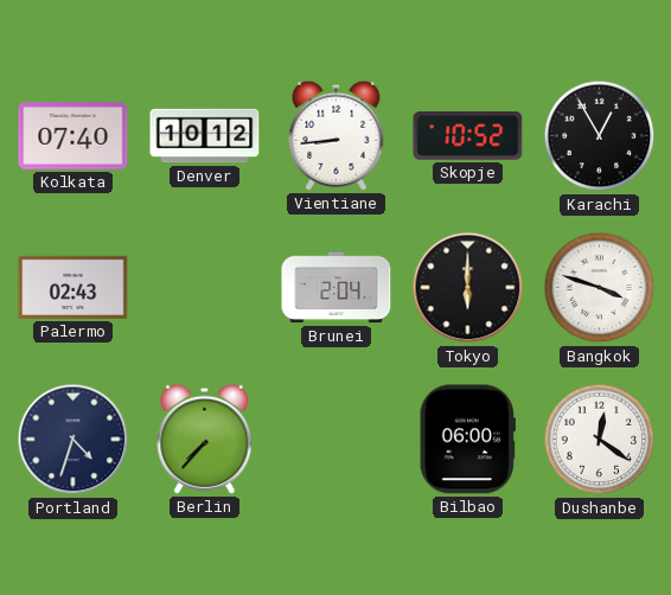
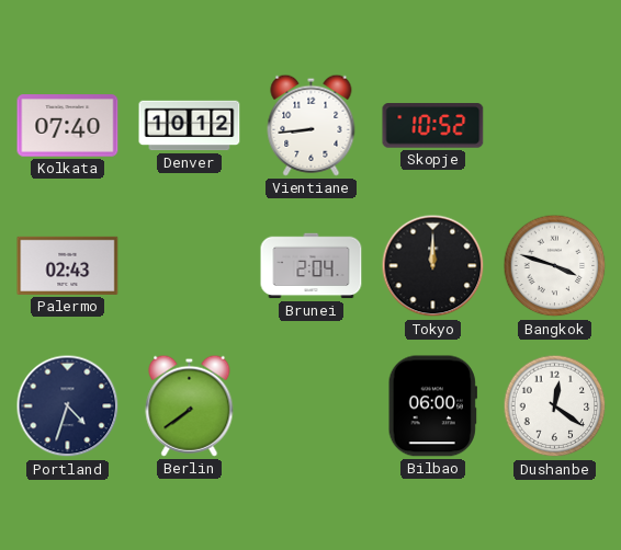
Karachi: 12:55 -> none (600, 136)
Tokyo: 6:00 -> 12:00 (433, 266)
Berlin: 7:37 -> 7:39 (190, 405)
